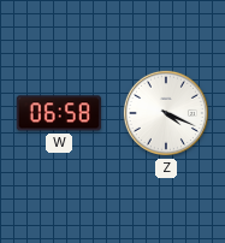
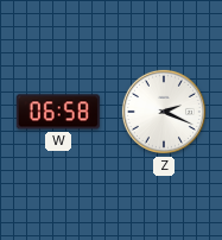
Z: 4:19 -> 2:19 (164, 112)
